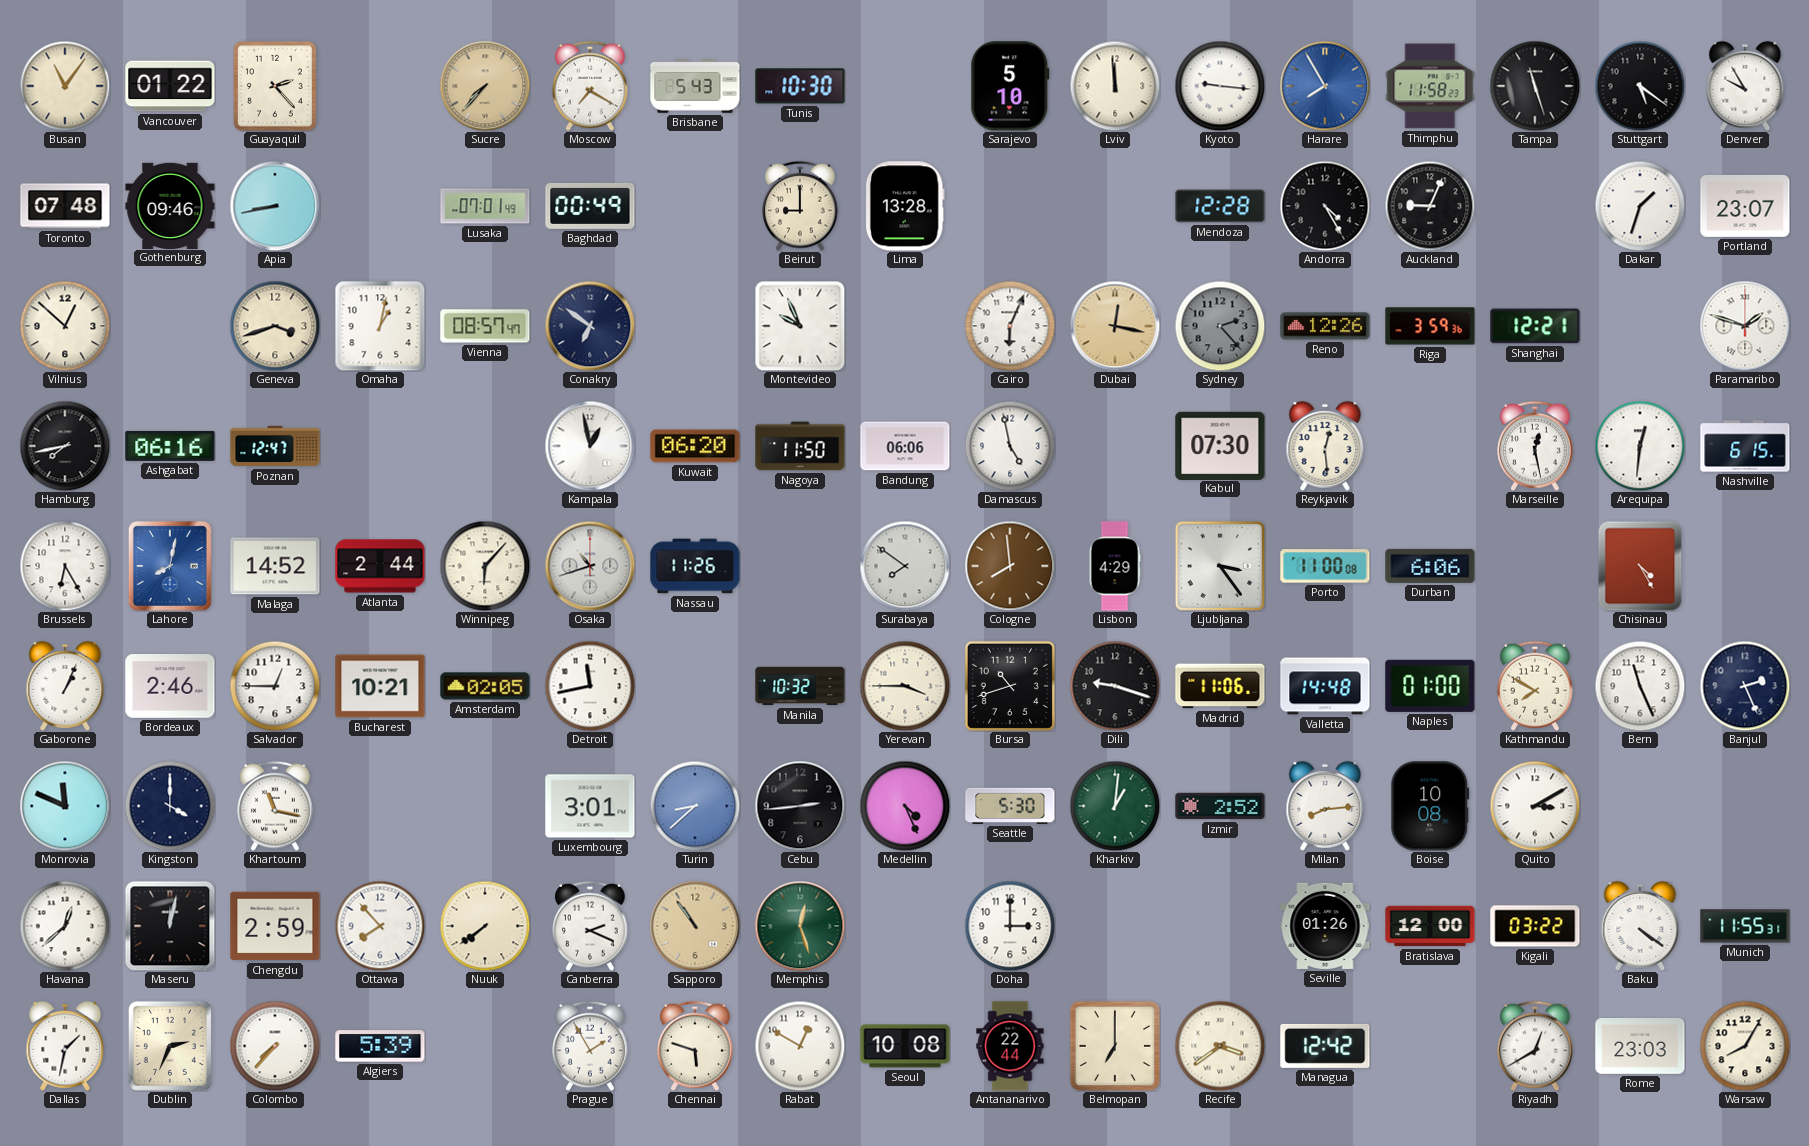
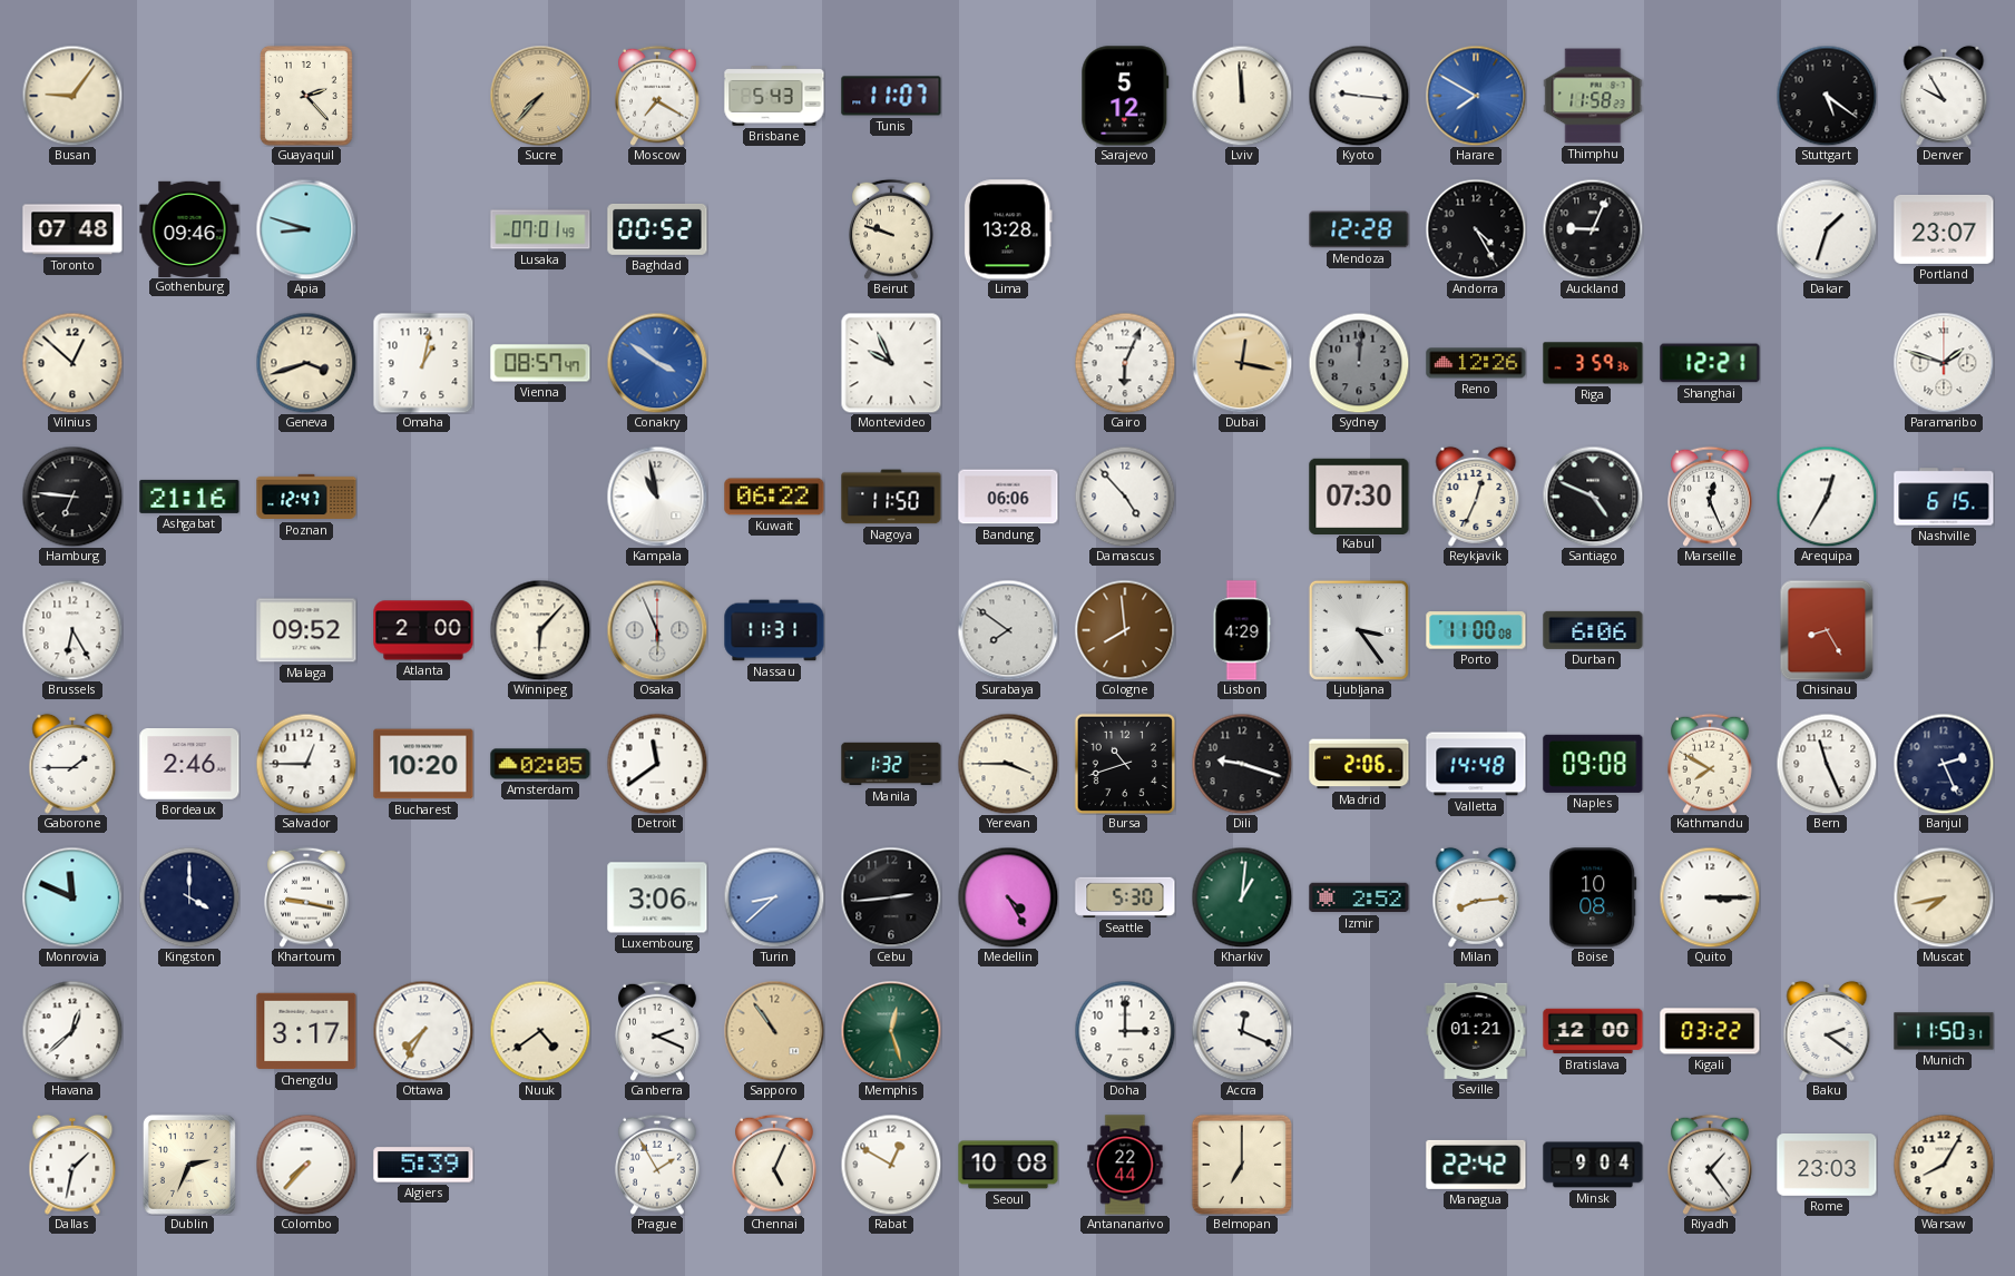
Busan: 11:06 -> 9:06 (72, 96)
Vancouver: 01:22 -> none (170, 86)
Tunis: 10:30 -> 11:07 (891, 96)
Sarajevo: 5:10 -> 5:12 (1125, 96)
Harare: 7:55 -> 7:50 (1476, 96)
Tampa: 11:27 -> none (1535, 86)
Apia: 8:43 -> 8:48 (306, 229)
Baghdad: 00:49 -> 00:52 (657, 229)
Beirut: 9:00 -> 9:48 (891, 229)
Conakry: 6:51 -> 3:51 (657, 363)
Conakry dial: navy -> blue (657, 363)
Sydney: 2:23 -> 12:01 (1359, 363)
Hamburg: 7:43 -> 6:46 (72, 497)
Ashgabat: 06:16 -> 21:16 (189, 497)
Kampala: 12:58 -> 10:58 (657, 497)
Kuwait: 06:20 -> 06:22 (774, 497)
Damascus: 4:58 -> 4:53 (1125, 497)
Reykjavik: 12:29 -> 12:34 (1476, 497)
Santiago: none -> 4:49 (1593, 497)
Marseille: 12:28 -> 12:26 (1710, 497)
Arequipa: 12:31 -> 12:35 (1827, 497)
Lahore: 8:02 -> none (170, 566)
Malaga: 14:52 -> 09:52 (306, 630)
Atlanta: 2:44 -> 2:00 (423, 630)
Osaka: 10:42 -> 5:56 (657, 630)
Nassau: 11:26 -> 11:31 (774, 630)
Chisinau: 4:25 -> 8:25 (1827, 630)
Gaborone: 1:04 -> 1:45 (72, 764)
Bucharest: 10:21 -> 10:20 (423, 764)
Detroit: 11:43 -> 11:39 (657, 764)
Manila: 10:32 -> 1:32 (891, 764)
Madrid: 11:06 -> 2:06 (1359, 764)
Naples: 01:00 -> 09:08 (1593, 764)
Khartoum: 11:17 -> 9:17 (306, 897)
Luxembourg: 3:01 -> 3:06 (657, 897)
Medellin: 4:26 -> 4:25 (1008, 897)
Quito: 3:10 -> 3:15 (1710, 897)
Muscat: none -> 7:43 (1944, 897)
Maseru: 12:02 -> none (170, 926)
Chengdu: 2:59 -> 3:17 (306, 1031)
Ottawa: 7:53 -> 7:35 (423, 1031)
Nuuk: 7:39 -> 4:39 (540, 1031)
Accra: none -> 12:19 (1242, 1031)
Seville: 01:26 -> 01:21 (1476, 1031)
Baku: 4:21 -> 2:21 (1827, 1031)
Munich: 11:55 -> 11:50 (1944, 1031)
Chennai: 5:48 -> 5:04 (774, 1165)
Recife: 3:39 -> none (1220, 1046)
Managua: 12:42 -> 22:42 (1476, 1165)
Minsk: none -> 9:04 (1593, 1165)
Riyadh: 12:40 -> 1:24 (1710, 1165)
